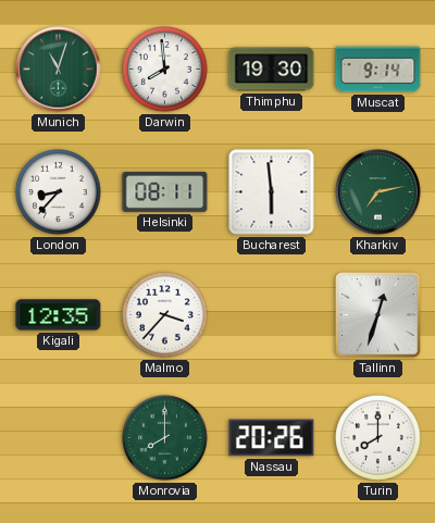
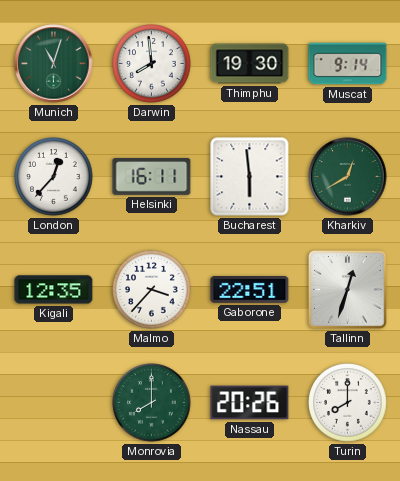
London: 8:37 -> 12:37 (54, 177)
Helsinki: 08:11 -> 16:11 (152, 177)
Kharkiv: 7:13 -> 12:40 (348, 177)
Gaborone: none -> 22:51 (250, 290)
